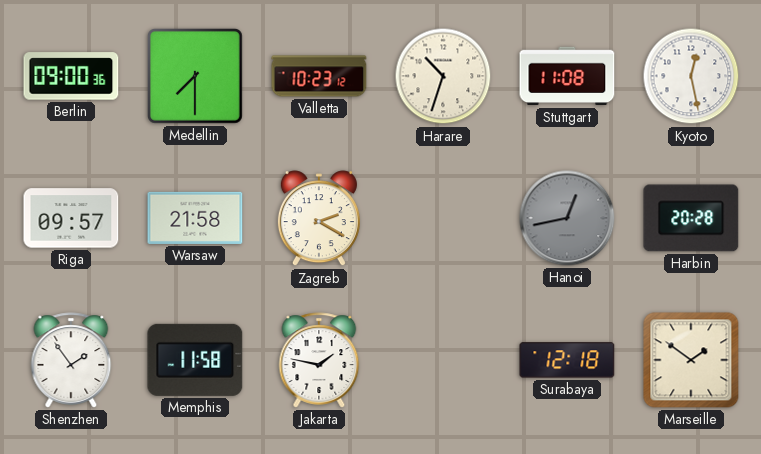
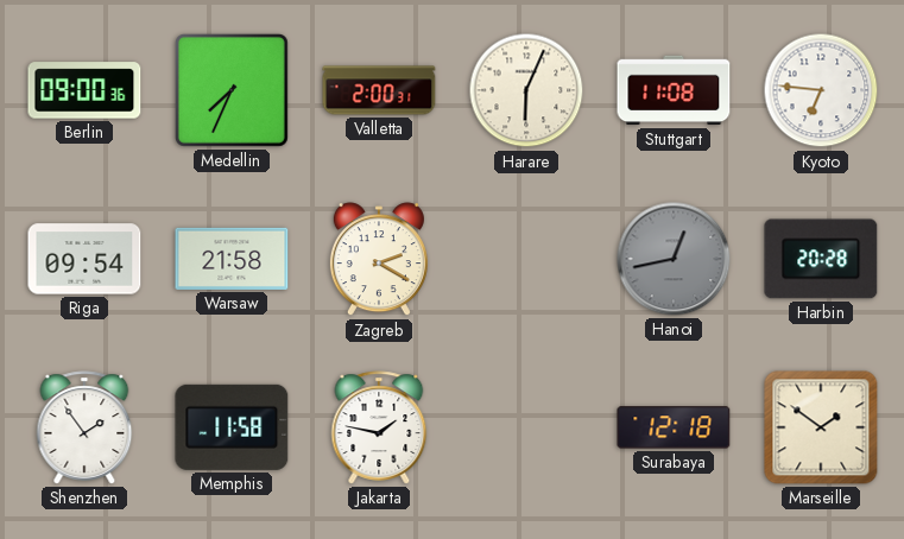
Medellin: 7:30 -> 7:34 (232, 90)
Valletta: 10:23 -> 2:00 (379, 90)
Harare: 10:33 -> 6:04 (526, 90)
Kyoto: 12:28 -> 6:46 (821, 90)
Riga: 09:57 -> 09:54 (84, 259)
